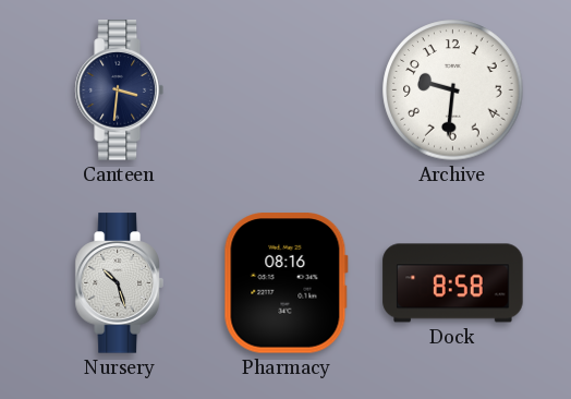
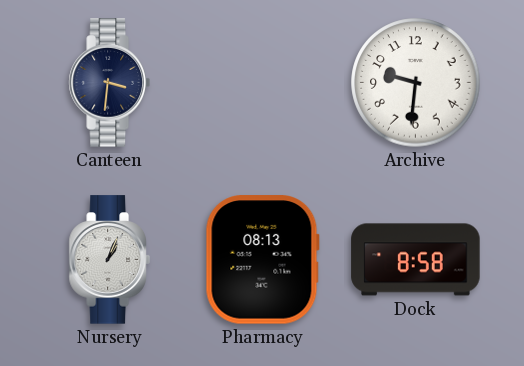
Nursery: 10:27 -> 1:04 (109, 260)
Pharmacy: 08:16 -> 08:13 (262, 260)
